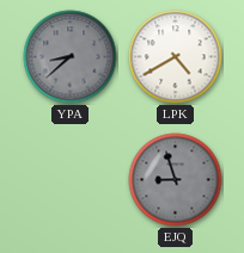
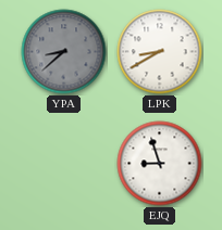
LPK: 4:40 -> 8:40 (160, 52)
EJQ dial: grey -> white (160, 164)
